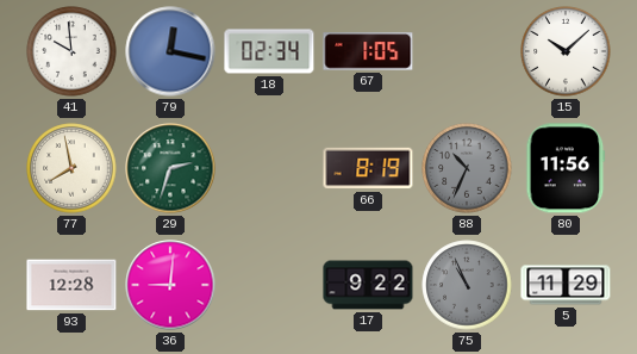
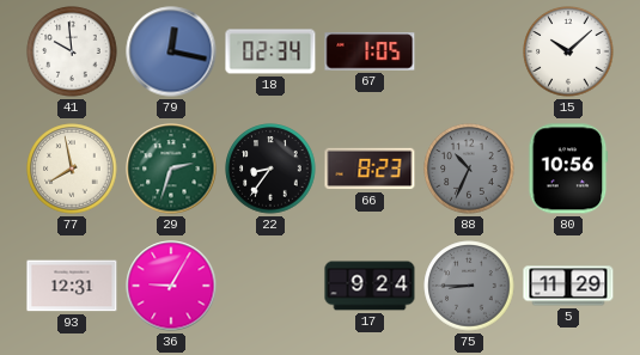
22: none -> 8:36 (270, 169)
66: 8:19 -> 8:23 (370, 169)
80: 11:56 -> 10:56 (568, 169)
93: 12:28 -> 12:31 (72, 286)
36: 9:01 -> 9:05 (171, 286)
17: 9:22 -> 9:24 (370, 286)
75: 10:56 -> 8:45 (469, 286)
